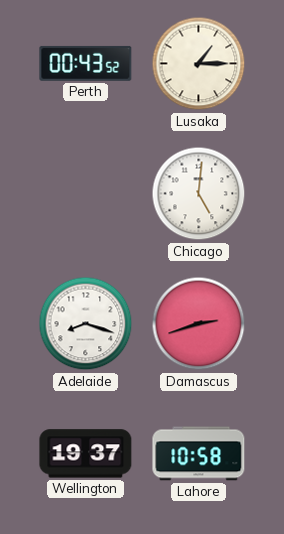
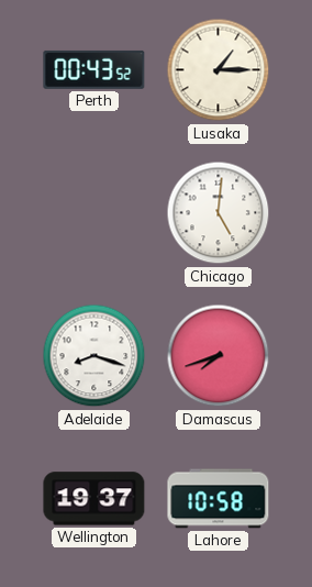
Damascus: 2:42 -> 7:42 (219, 356)
